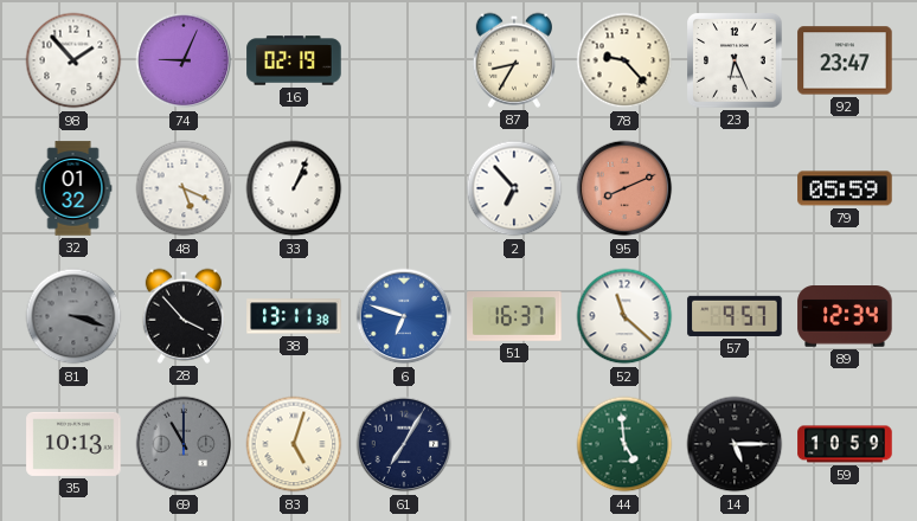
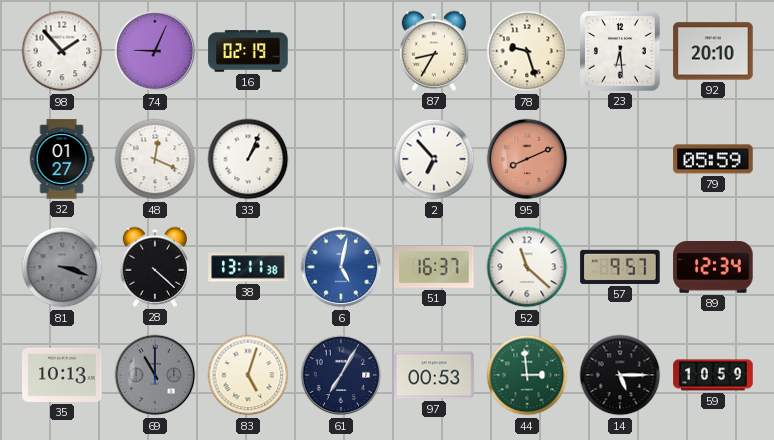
78: 9:23 -> 9:27 (527, 51)
23: 6:26 -> 6:29 (620, 51)
92: 23:47 -> 20:10 (713, 51)
32: 01:32 -> 01:27 (62, 159)
48: 5:19 -> 12:19 (155, 159)
28: 3:53 -> 4:22 (154, 267)
6: 6:48 -> 5:02 (341, 267)
97: none -> 00:53 (434, 375)
44: 4:59 -> 2:59 (527, 375)
